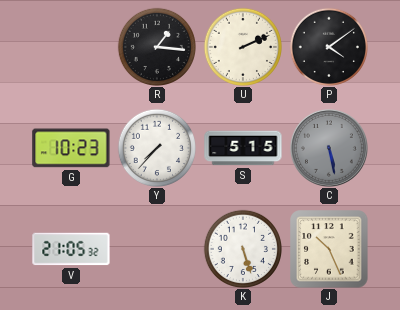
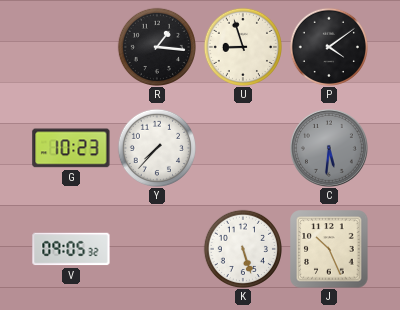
U: 2:11 -> 8:57 (242, 46)
S: 5:15 -> none (243, 148)
C: 5:28 -> 5:31 (329, 148)
V: 21:05 -> 09:05 (71, 249)
